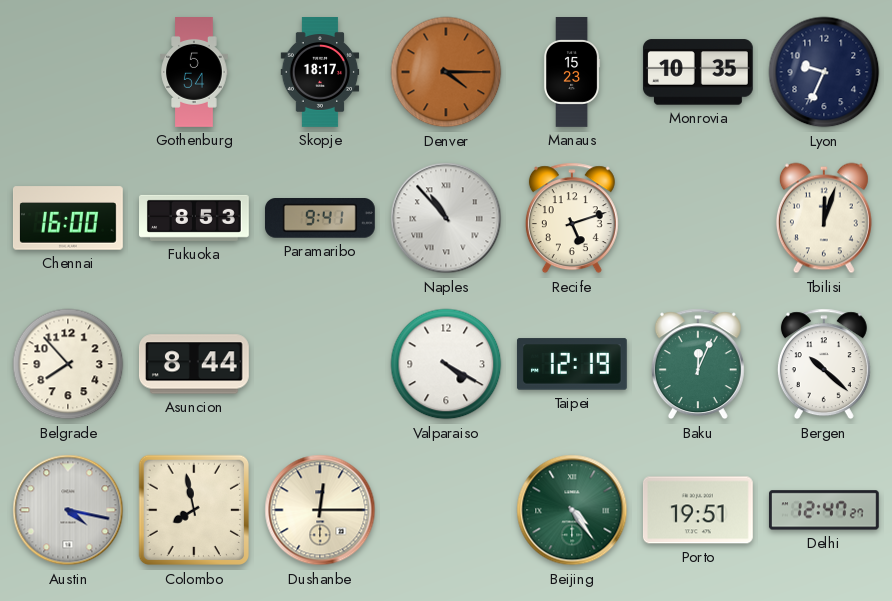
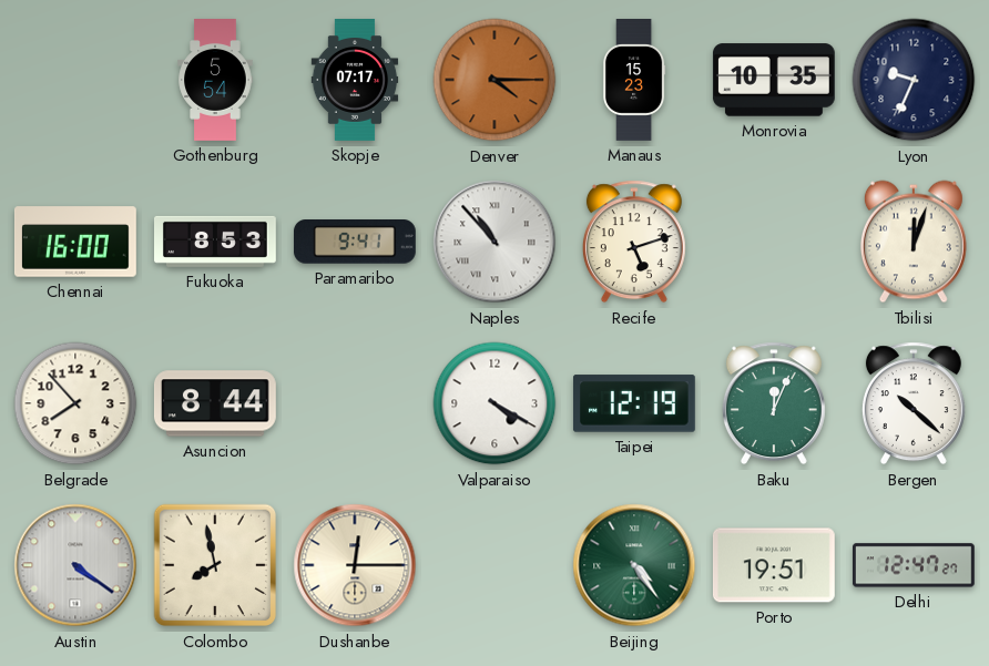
Skopje: 18:17 -> 07:17 (355, 81)
Austin: 4:17 -> 4:21 (75, 565)
